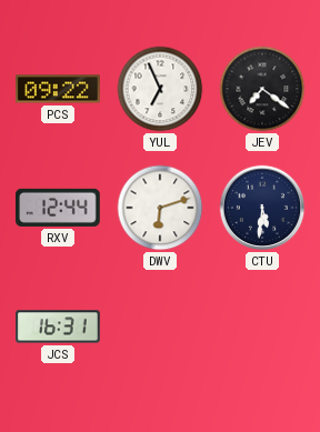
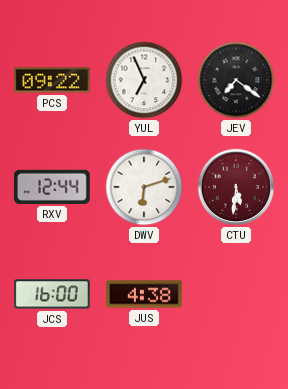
CTU dial: navy -> burgundy (236, 187)
JCS: 16:31 -> 16:00 (53, 294)
JUS: none -> 4:38 (145, 294)
